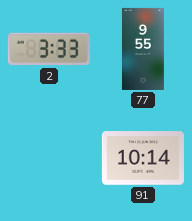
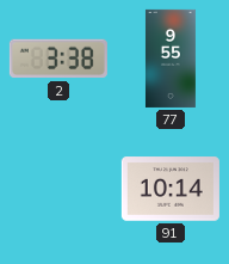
2: 3:33 -> 3:38 (58, 59)
